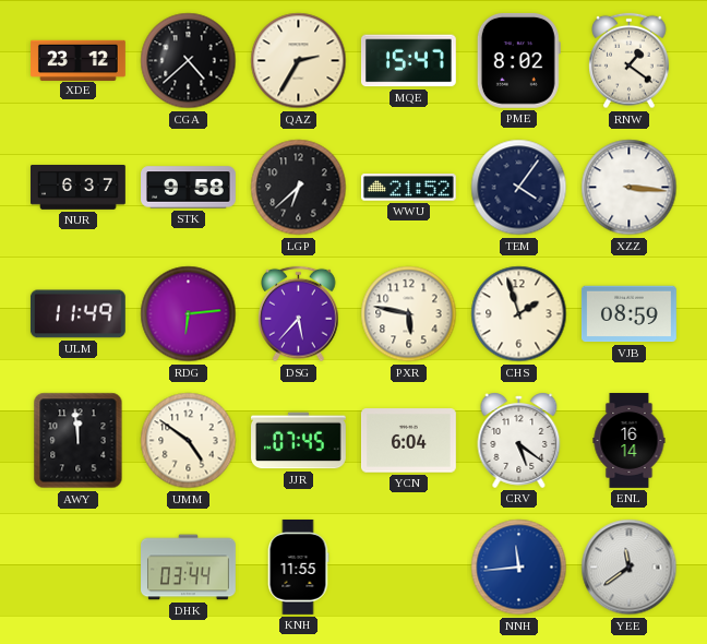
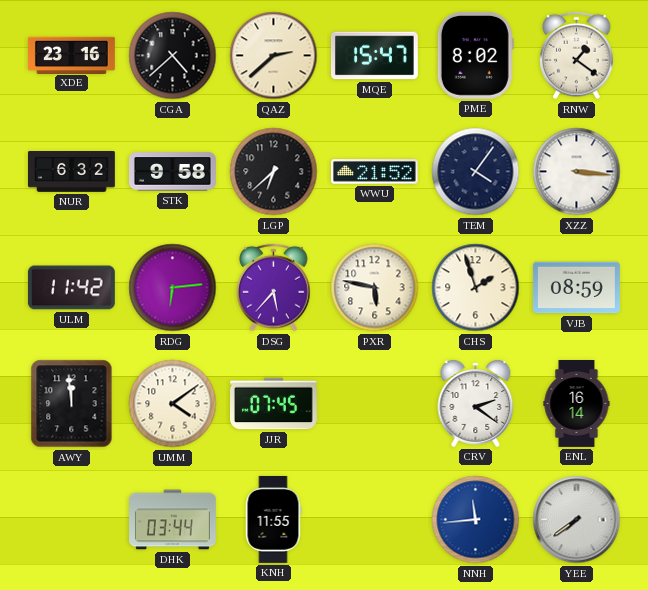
XDE: 23:12 -> 23:16 (72, 55)
QAZ: 2:35 -> 2:38 (274, 56)
NUR: 6:37 -> 6:32 (72, 172)
ULM: 11:49 -> 11:42 (71, 288)
UMM: 4:51 -> 4:09 (173, 404)
YCN: 6:04 -> none (408, 441)
CRV: 5:21 -> 2:21 (476, 403)
YEE: 11:39 -> 7:39 (577, 520)
